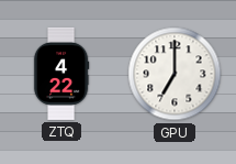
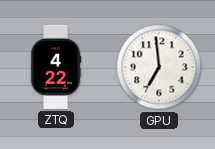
GPU: 7:00 -> 6:59 (159, 67)
